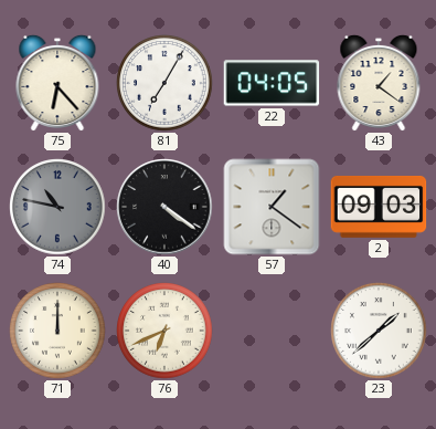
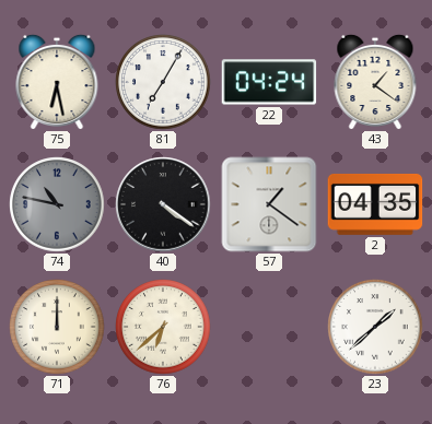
75: 6:23 -> 6:28 (57, 81)
22: 04:05 -> 04:24 (269, 82)
2: 09:03 -> 04:35 (375, 204)
76: 6:41 -> 6:38 (163, 327)
